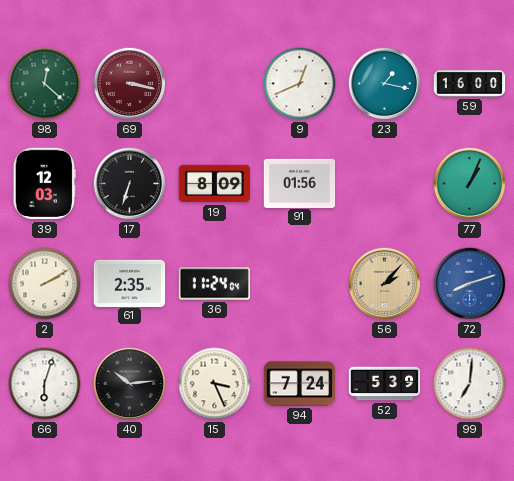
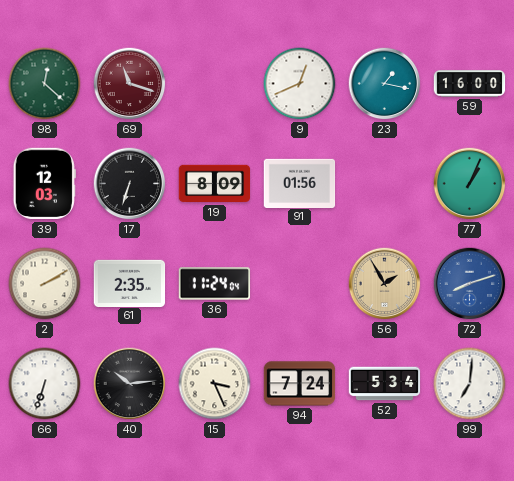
69: 3:17 -> 11:18 (130, 84)
56: 2:07 -> 1:55 (385, 284)
66: 6:03 -> 6:33 (45, 384)
52: 5:39 -> 5:34 (385, 384)
